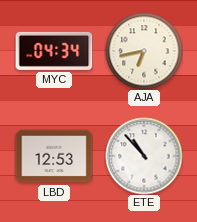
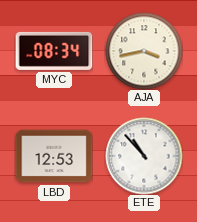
MYC: 04:34 -> 08:34 (54, 51)
AJA: 6:43 -> 3:43 (144, 51)
